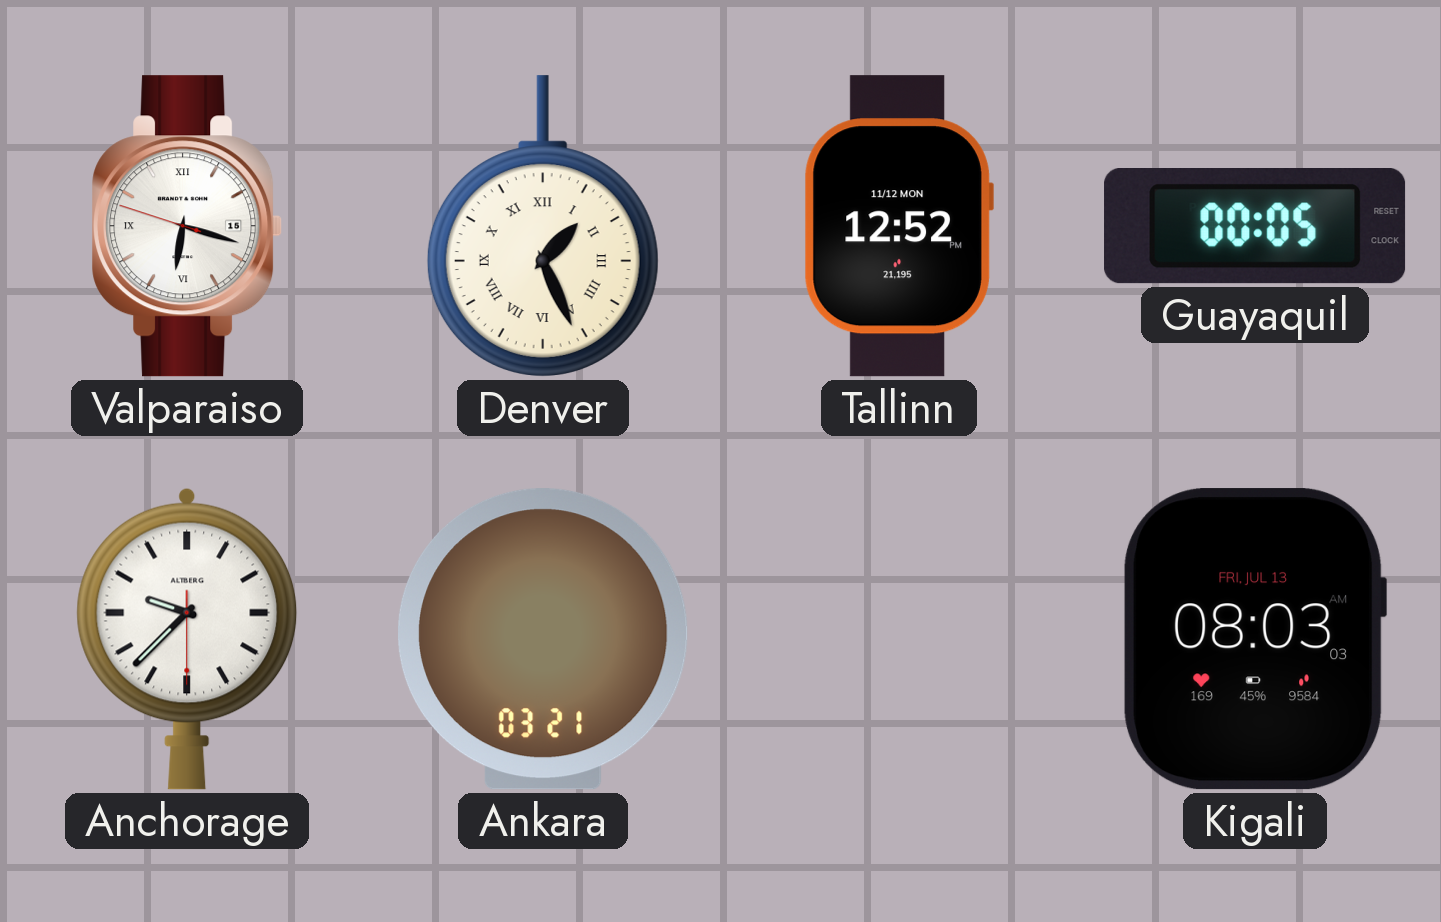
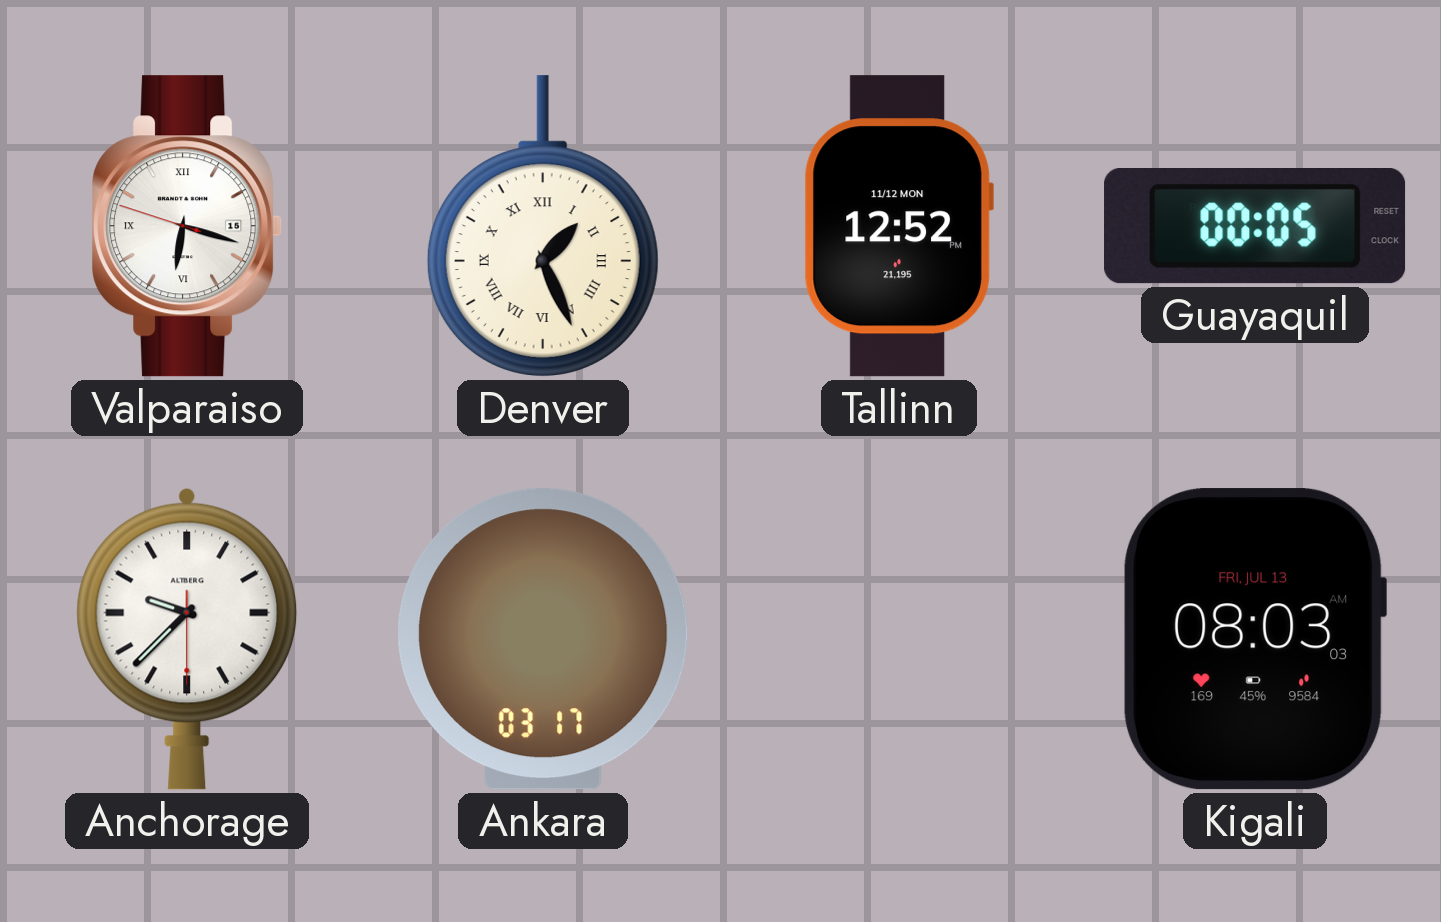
Ankara: 03:21 -> 03:17 (544, 639)
